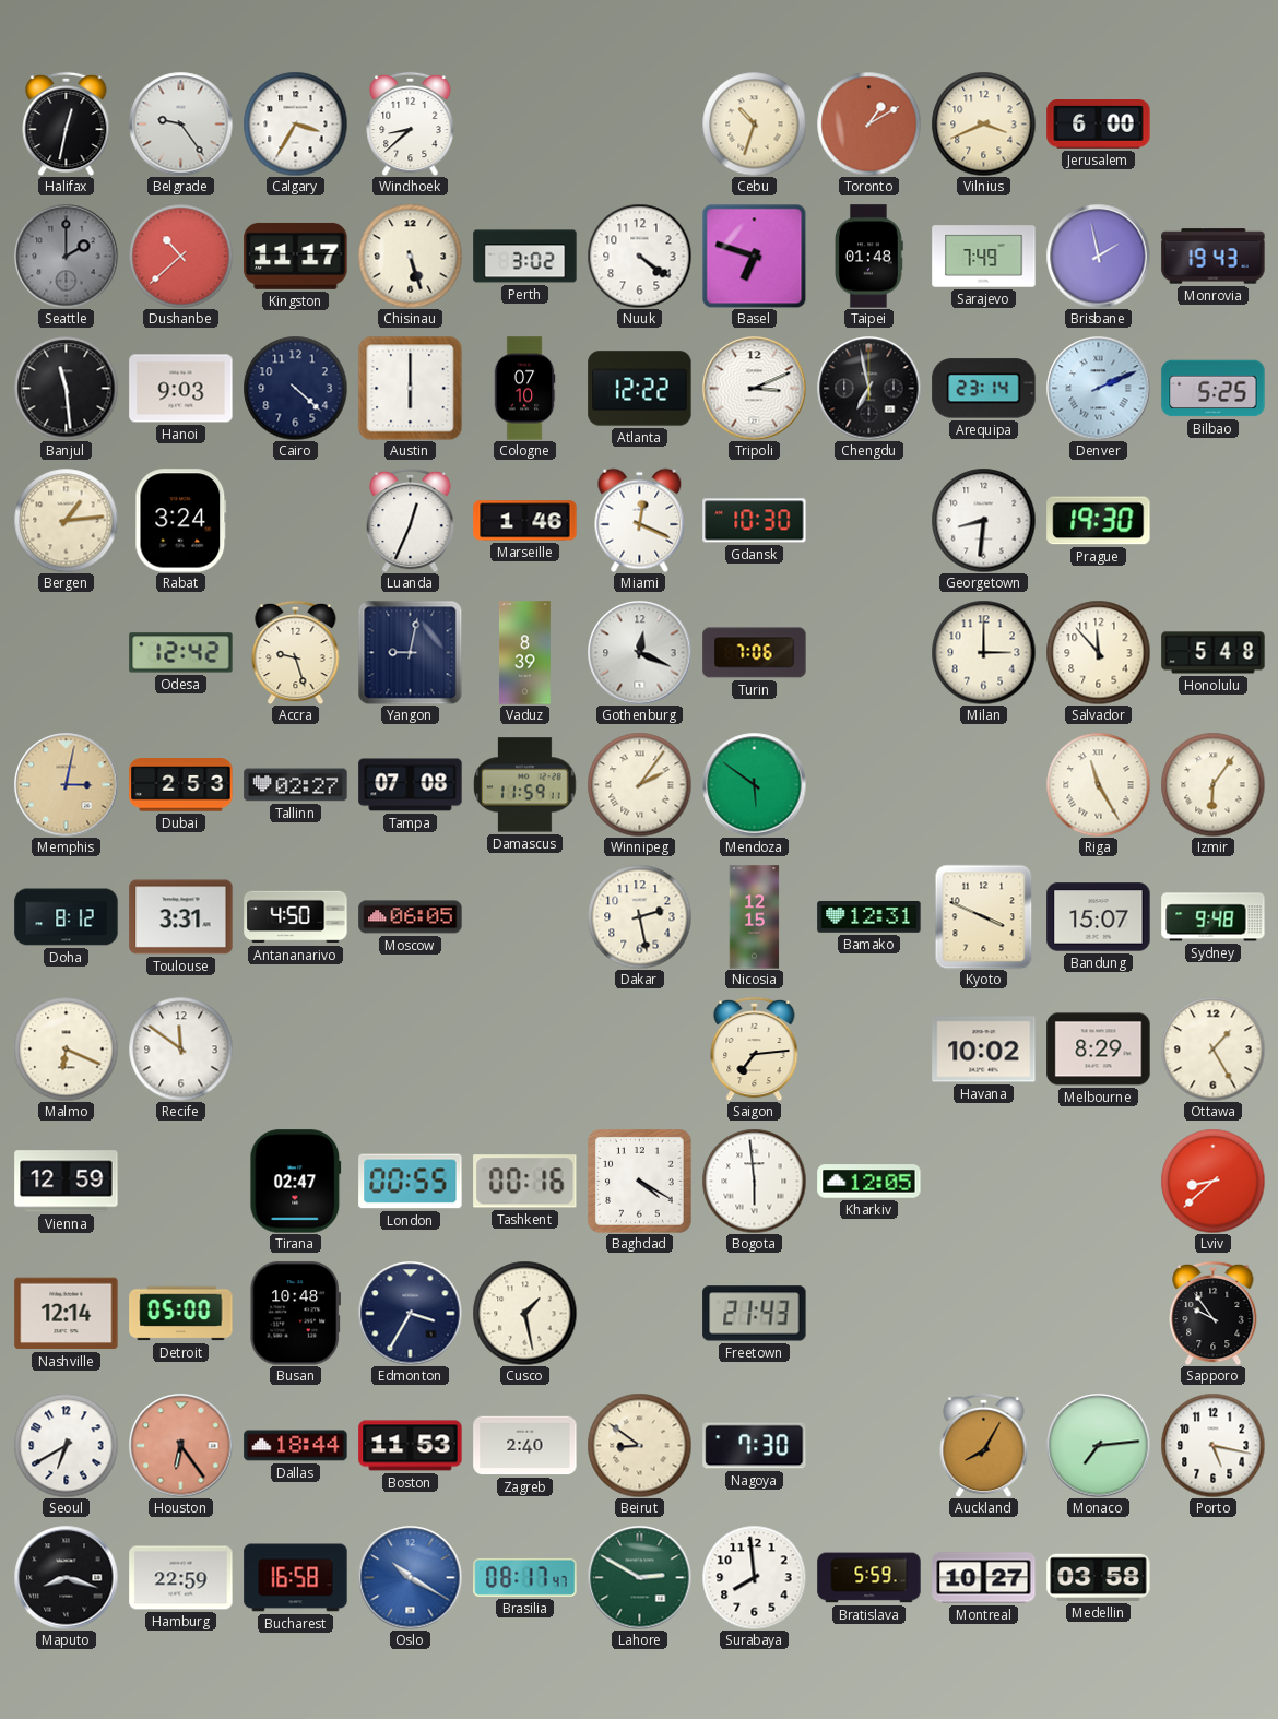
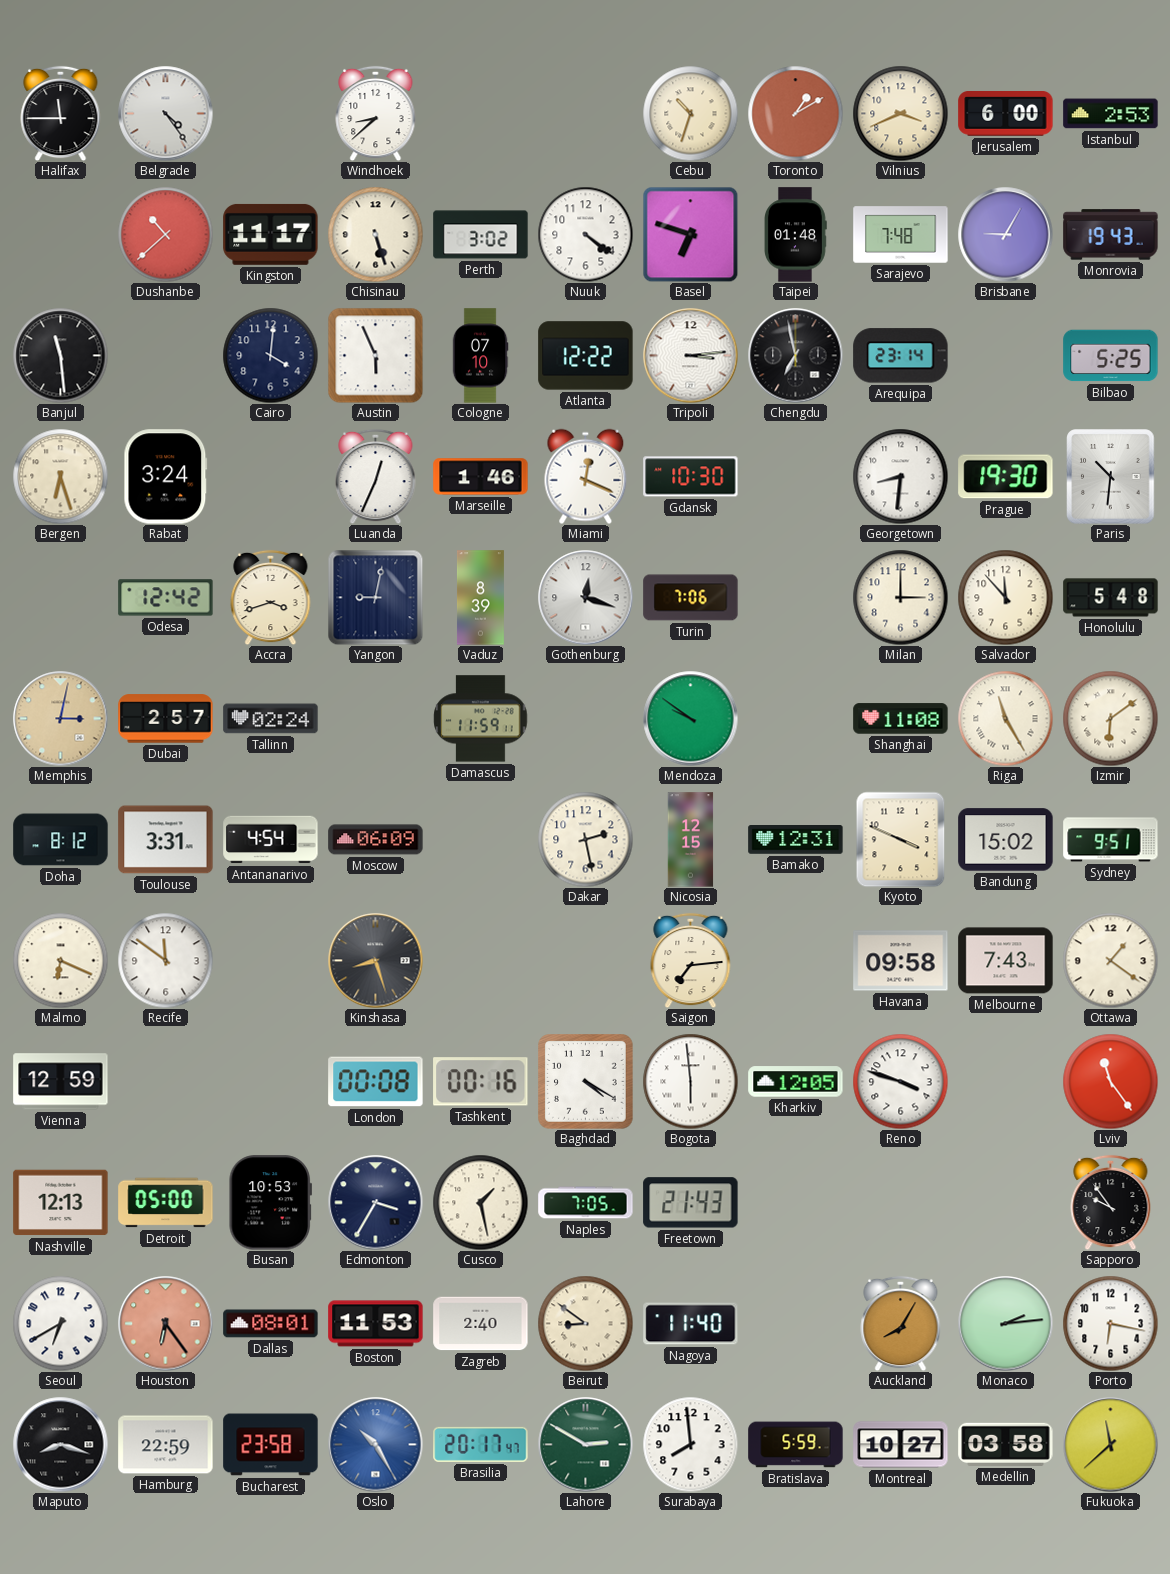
Halifax: 12:32 -> 11:45 (61, 113)
Belgrade: 9:24 -> 4:24 (165, 113)
Calgary: 3:35 -> none (295, 123)
Istanbul: none -> 2:53 (1111, 114)
Seattle: 2:00 -> none (66, 256)
Sarajevo: 7:49 -> 7:48 (901, 235)
Brisbane: 1:58 -> 9:05 (1005, 234)
Hanoi: 9:03 -> none (181, 389)
Cairo: 4:22 -> 4:01 (270, 355)
Austin: 6:00 -> 5:56 (375, 355)
Tripoli: 3:11 -> 3:14 (690, 355)
Denver: 2:11 -> none (1098, 388)
Bergen: 1:14 -> 6:27 (60, 476)
Paris: none -> 10:31 (1111, 477)
Accra: 9:27 -> 3:42 (271, 597)
Gothenburg: 12:19 -> 12:18 (585, 597)
Dubai: 2:53 -> 2:57 (166, 719)
Tallinn: 02:27 -> 02:24 (271, 719)
Tampa: 07:08 -> none (411, 785)
Winnipeg: 2:06 -> none (639, 784)
Mendoza: 5:51 -> 9:51 (690, 718)
Shanghai: none -> 11:08 (901, 719)
Izmir: 6:06 -> 6:09 (1110, 718)
Antananarivo: 4:50 -> 4:54 (271, 840)
Moscow: 06:05 -> 06:09 (376, 840)
Bandung: 15:07 -> 15:02 (1006, 840)
Sydney: 9:48 -> 9:51 (1111, 840)
Kinshasa: none -> 8:27 (375, 960)
Havana: 10:02 -> 09:58 (901, 961)
Melbourne: 8:29 -> 7:43 (1006, 961)
Ottawa: 1:25 -> 1:21 (1110, 960)
Tirana: 02:47 -> none (296, 1182)
London: 00:55 -> 00:08 (376, 1082)
Reno: none -> 3:48 (900, 1081)
Lviv: 8:38 -> 11:24 (1110, 1081)
Nashville: 12:14 -> 12:13 (61, 1203)
Busan: 10:48 -> 10:53 (270, 1203)
Naples: none -> 7:05 (586, 1203)
Dallas: 18:44 -> 08:01 (271, 1324)
Nagoya: 7:30 -> 11:40 (691, 1324)
Monaco: 7:14 -> 2:14 (1005, 1323)
Porto: 5:17 -> 6:17 (1110, 1323)
Bucharest: 16:58 -> 23:58 (271, 1445)
Oslo: 10:20 -> 10:25 (375, 1444)
Brasilia: 08:17 -> 20:17 (481, 1444)
Fukuoka: none -> 11:38 (1110, 1444)
